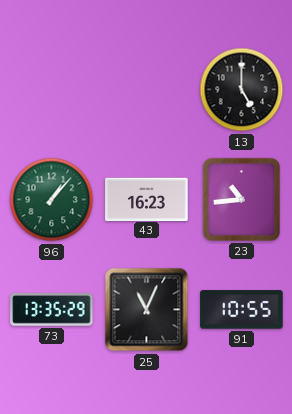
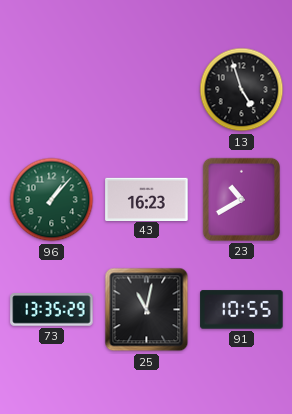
13: 5:00 -> 4:57 (242, 90)
23: 10:44 -> 10:40 (241, 199)
25: 11:04 -> 11:02 (147, 310)
